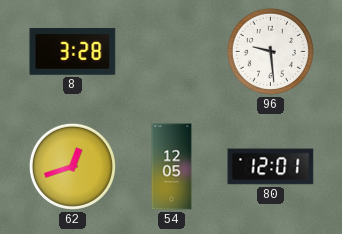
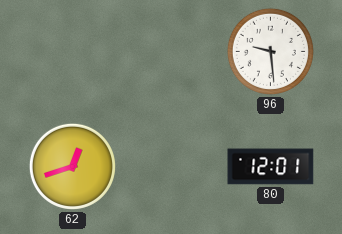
8: 3:28 -> none (73, 52)
54: 12:05 -> none (172, 167)
